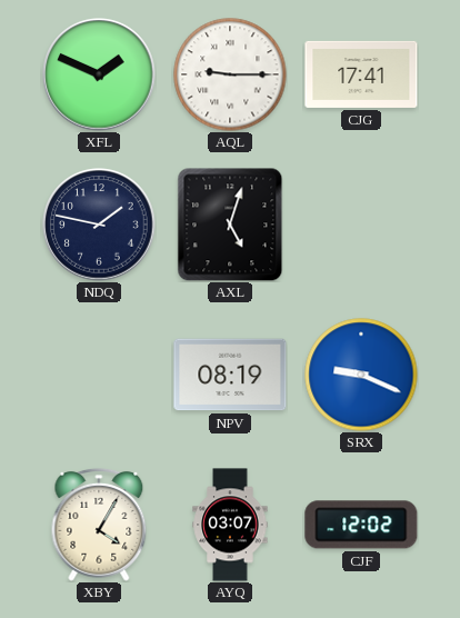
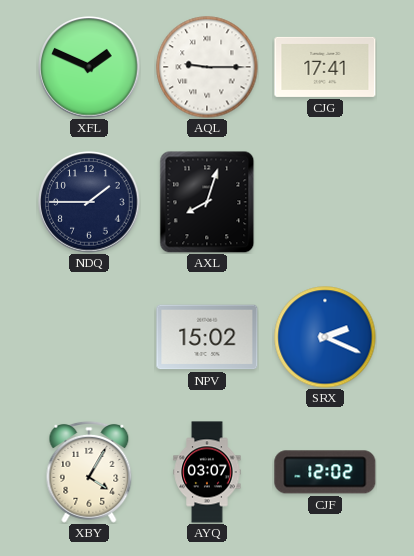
NDQ: 1:47 -> 1:45 (89, 202)
AXL: 5:03 -> 8:03 (207, 202)
NPV: 08:19 -> 15:02 (207, 337)
SRX: 9:19 -> 2:19 (325, 337)
